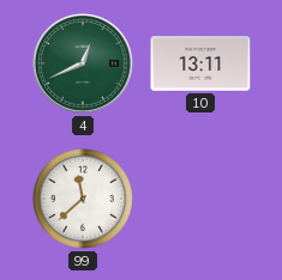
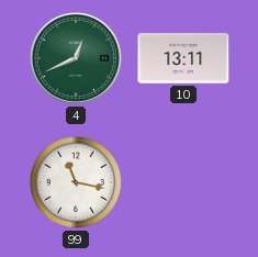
99: 11:38 -> 11:17 (76, 182)
